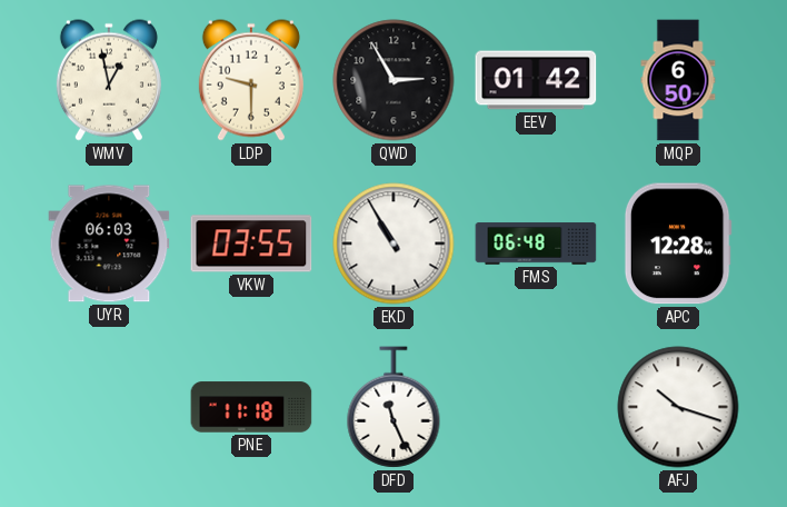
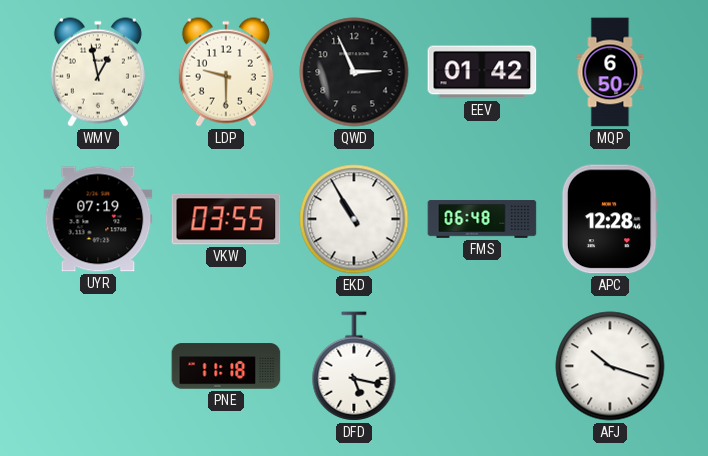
QWD: 2:55 -> 2:56 (354, 72)
UYR: 06:03 -> 07:19 (98, 219)
DFD: 11:26 -> 5:17 (354, 366)
